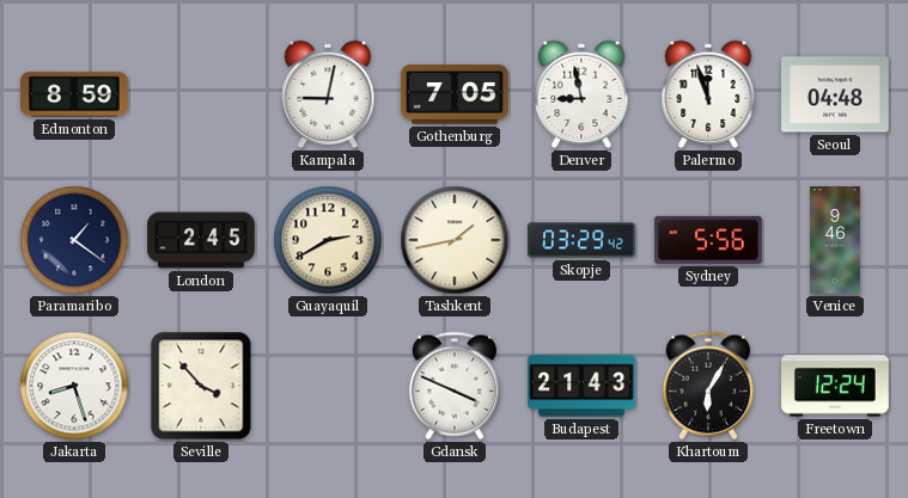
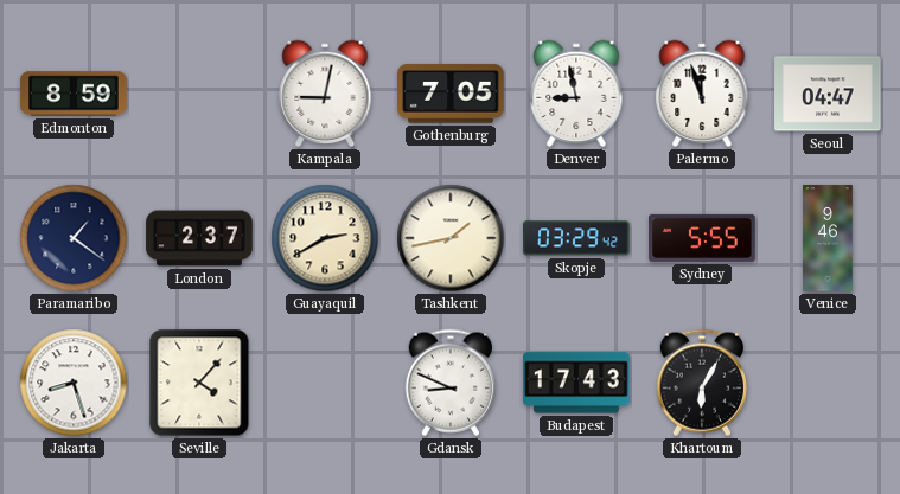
Seoul: 04:48 -> 04:47 (828, 94)
London: 2:45 -> 2:37 (199, 238)
Sydney: 5:56 -> 5:55 (702, 238)
Seville: 3:53 -> 4:07 (199, 383)
Gdansk: 3:49 -> 8:49 (451, 383)
Budapest: 21:43 -> 17:43 (576, 383)
Freetown: 12:24 -> none (835, 386)
